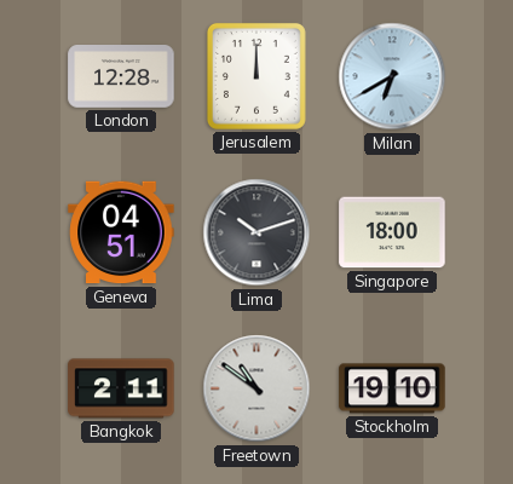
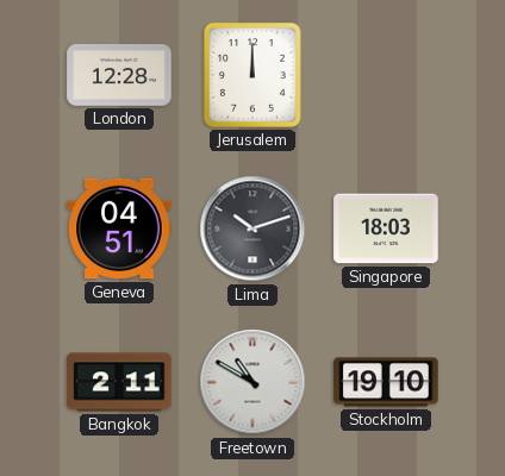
Milan: 6:40 -> none (392, 76)
Singapore: 18:00 -> 18:03 (386, 228)
Freetown: 10:51 -> 10:50 (253, 382)
